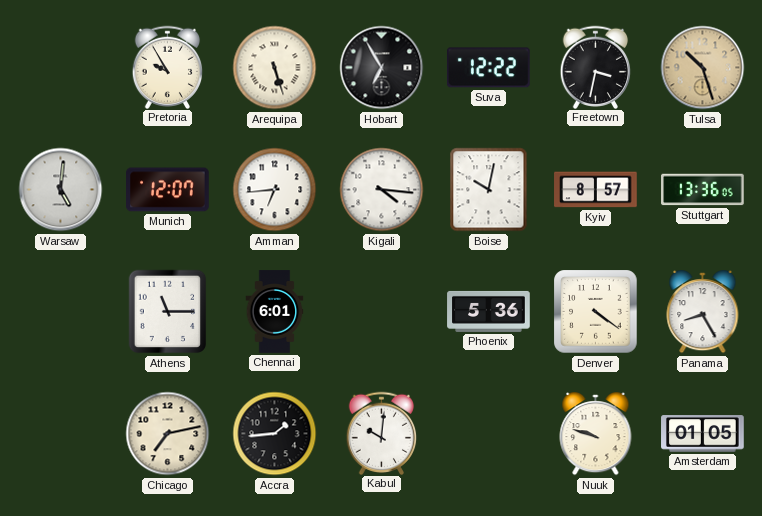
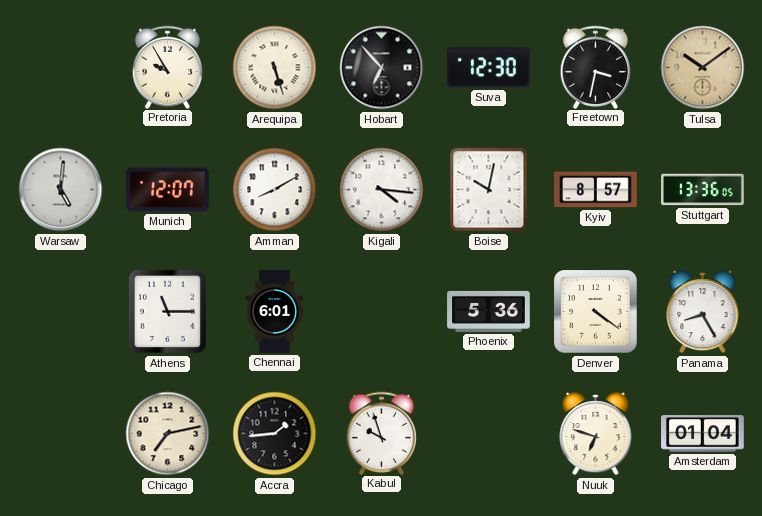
Hobart: 6:55 -> 6:53 (382, 68)
Suva: 12:22 -> 12:30 (488, 68)
Tulsa: 10:27 -> 10:09 (703, 68)
Amman: 6:44 -> 8:10 (275, 190)
Kabul: 10:01 -> 9:57 (382, 433)
Nuuk: 9:48 -> 6:48 (596, 435)
Amsterdam: 01:05 -> 01:04 (703, 434)
